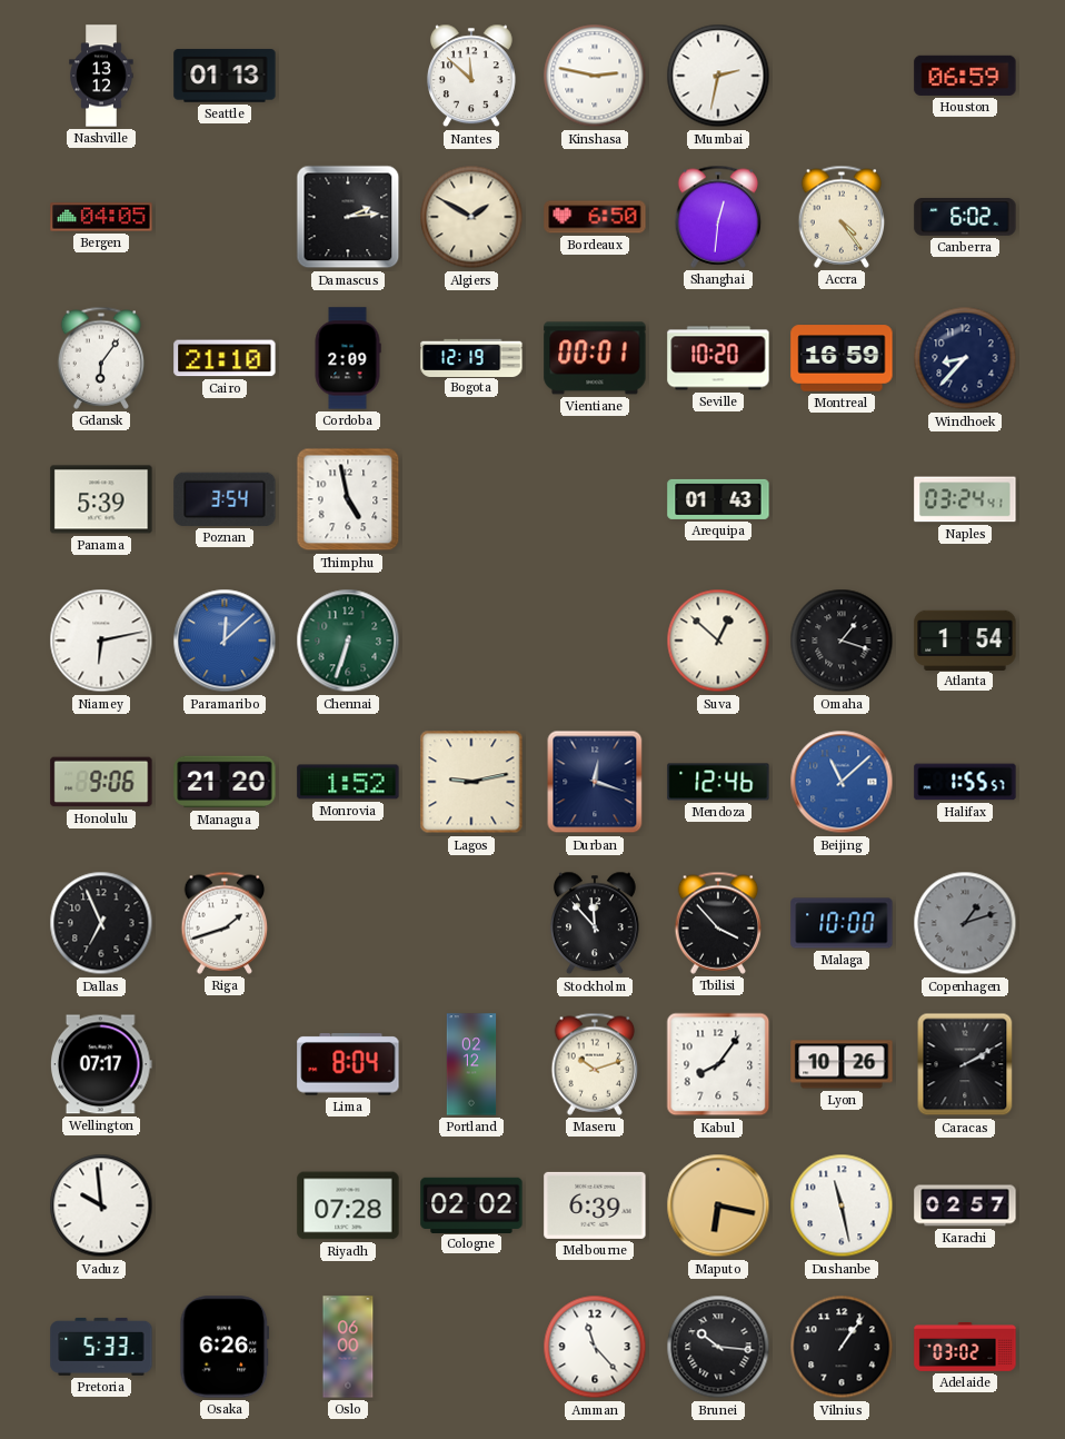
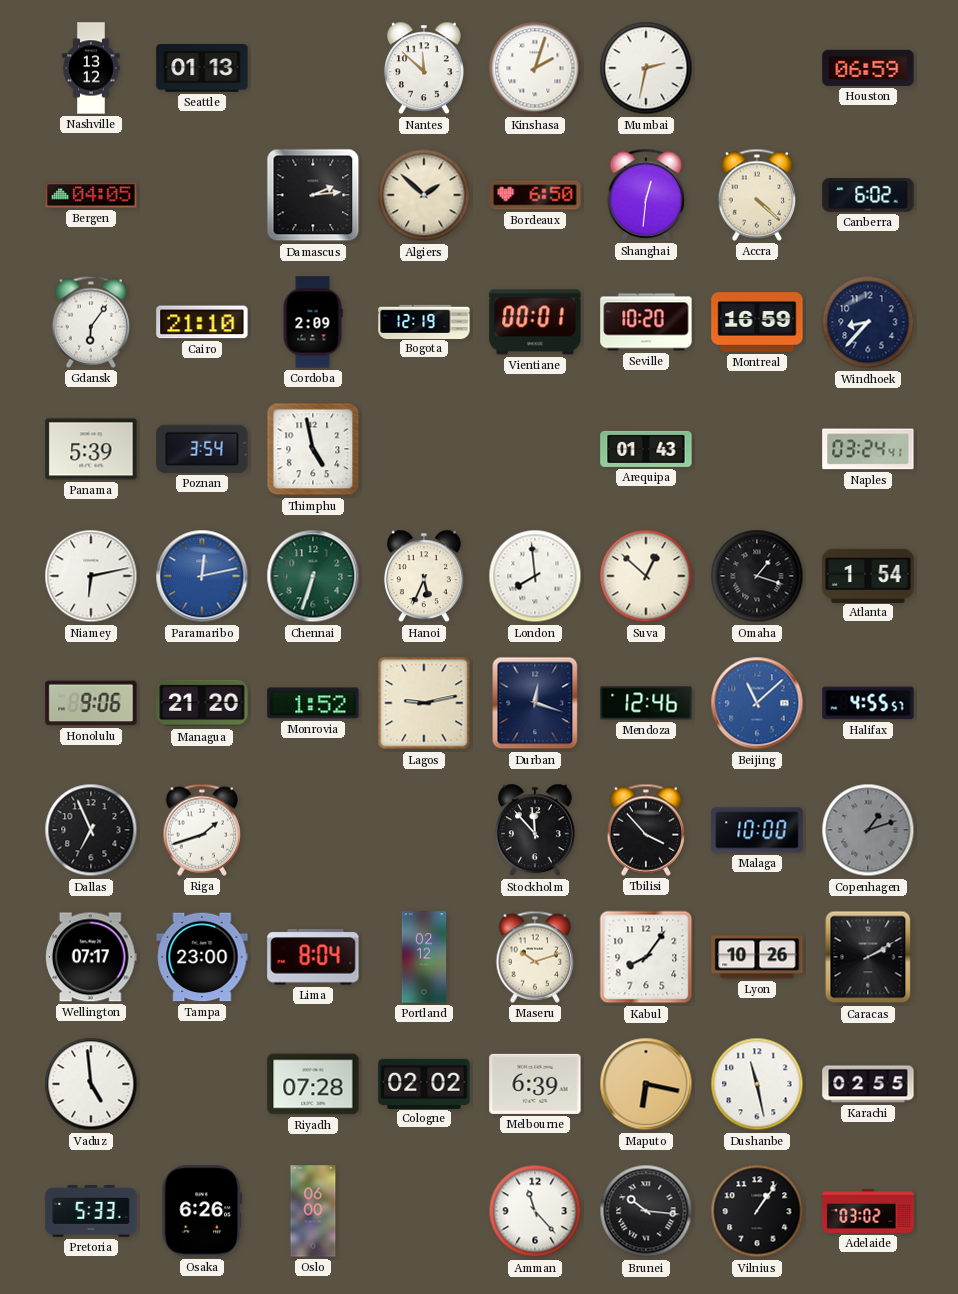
Kinshasa: 2:47 -> 2:03 (535, 68)
Algiers: 1:50 -> 1:52 (424, 195)
Accra: 4:24 -> 4:22 (757, 195)
Paramaribo: 12:08 -> 12:13 (202, 576)
Hanoi: none -> 5:34 (424, 576)
London: none -> 7:59 (535, 576)
Halifax: 1:55 -> 4:55 (868, 703)
Tampa: none -> 23:00 (202, 957)
Vaduz: 9:59 -> 4:59 (91, 1084)
Karachi: 02:57 -> 02:55 (868, 1084)
